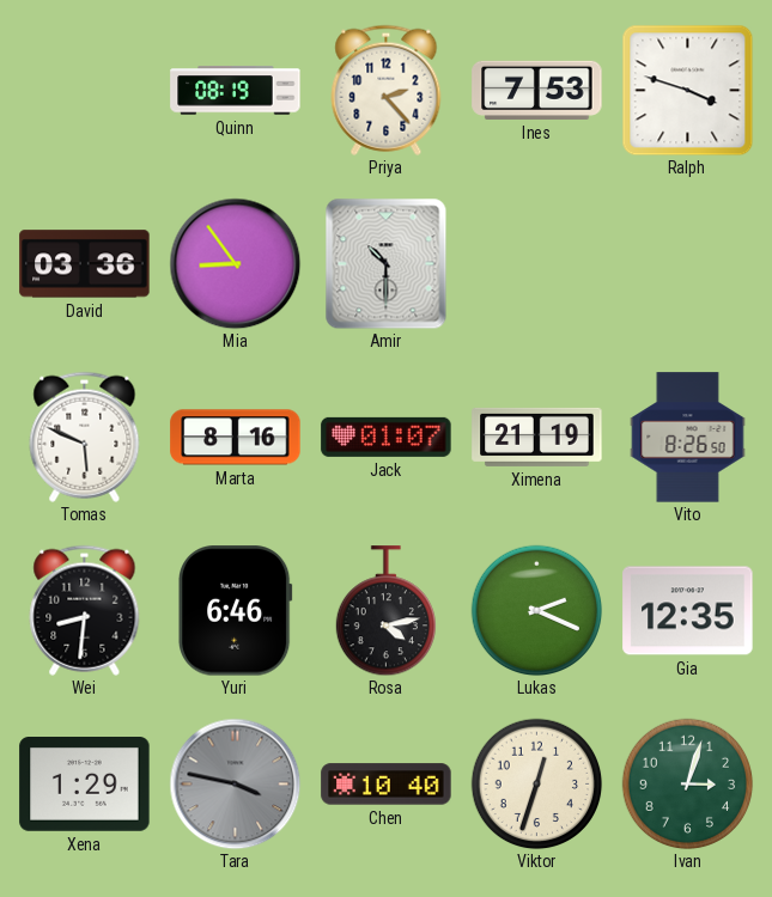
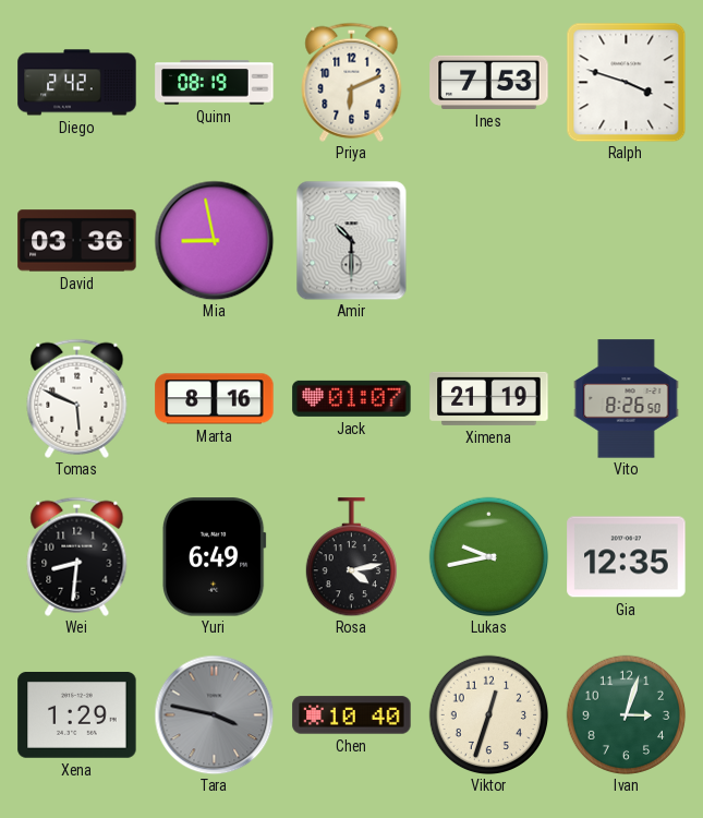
Diego: none -> 2:42 (77, 83)
Priya: 2:23 -> 6:11 (352, 82)
Mia: 8:54 -> 8:58 (214, 240)
Yuri: 6:46 -> 6:49 (214, 557)
Lukas: 2:19 -> 9:43 (488, 556)
